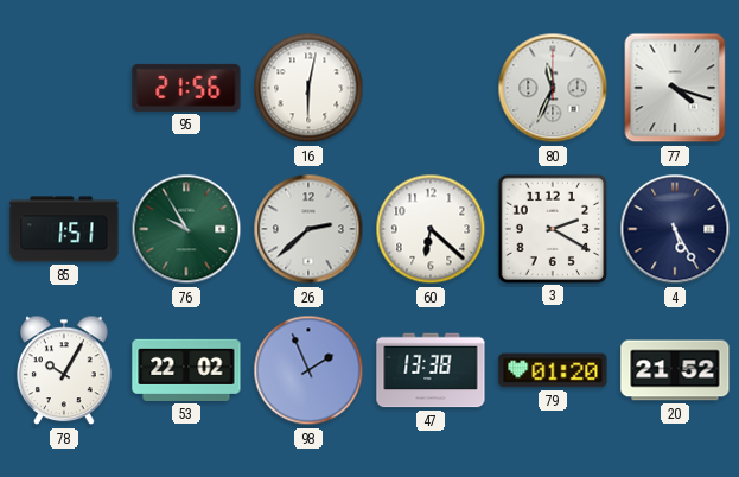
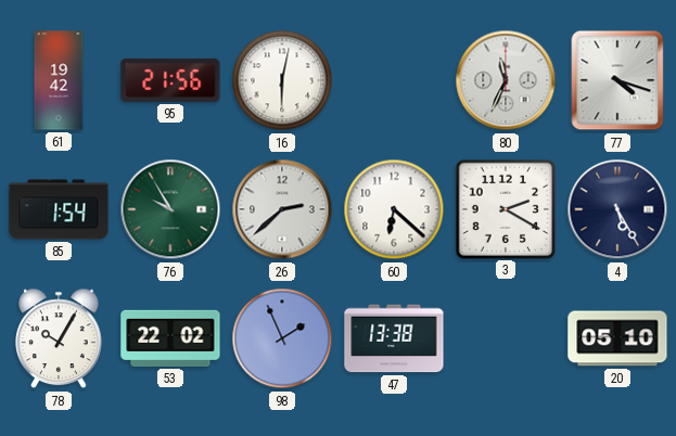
61: none -> 19:42 (59, 80)
85: 1:51 -> 1:54 (59, 209)
79: 01:20 -> none (553, 370)
20: 21:52 -> 05:10 (617, 338)
